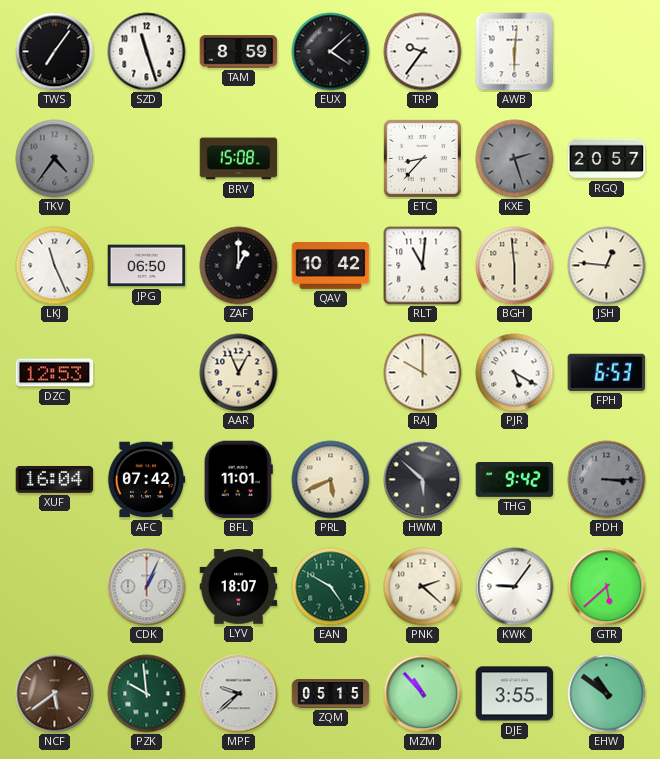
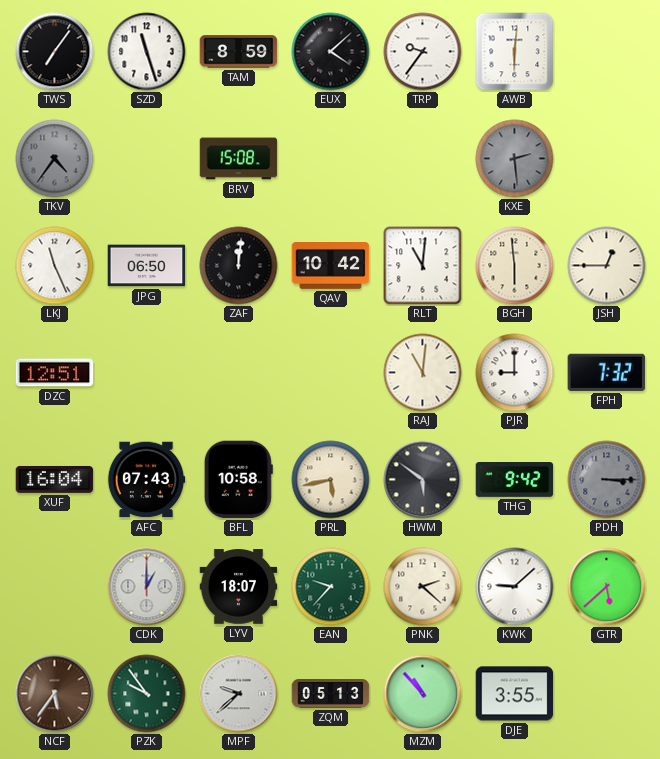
ETC: 8:37 -> none (422, 158)
KXE: 2:27 -> 2:29 (515, 159)
RGQ: 20:57 -> none (607, 159)
ZAF: 1:00 -> 12:01 (239, 266)
JSH: 12:46 -> 12:45 (607, 266)
DZC: 12:53 -> 12:51 (55, 373)
AAR: 12:56 -> none (239, 373)
RAJ: 10:00 -> 11:01 (423, 373)
PJR: 5:20 -> 9:00 (515, 373)
FPH: 6:53 -> 7:32 (607, 372)
AFC: 07:42 -> 07:43 (146, 480)
BFL: 11:01 -> 10:58 (238, 480)
PRL: 5:41 -> 5:43 (331, 480)
HWM: 5:52 -> 5:51 (423, 480)
CDK: 1:04 -> 1:00 (147, 587)
EAN: 4:50 -> 9:37 (331, 587)
KWK: 9:06 -> 9:08 (515, 587)
NCF: 5:39 -> 5:36 (55, 694)
PZK: 9:59 -> 9:54 (147, 694)
ZQM: 05:15 -> 05:13 (331, 694)
EHW: 10:51 -> none (607, 694)
